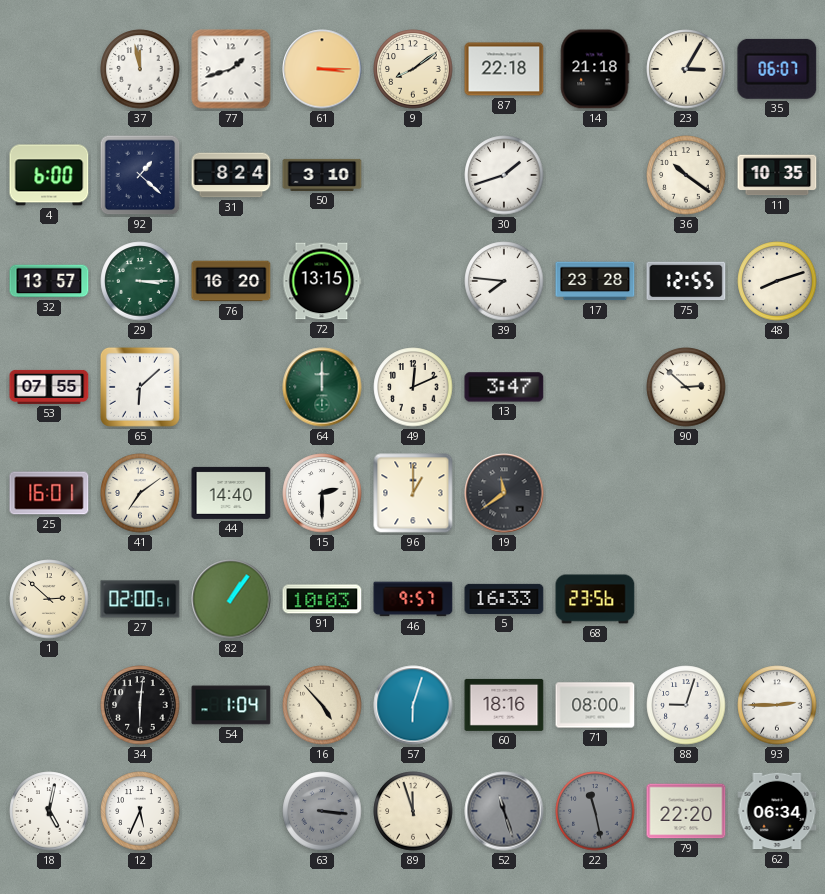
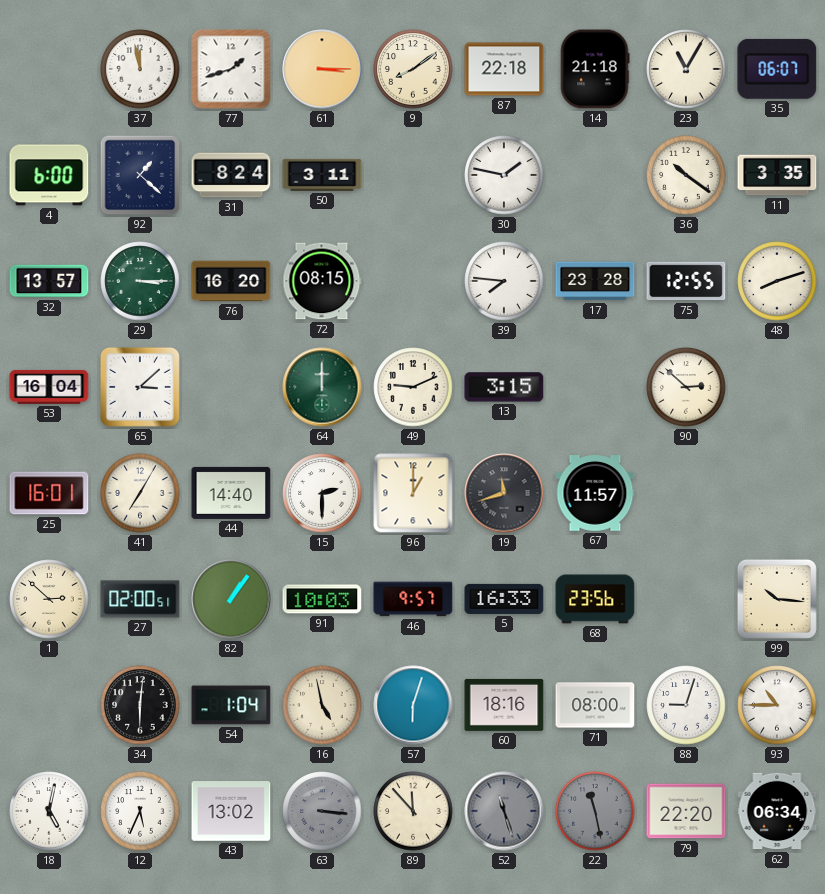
23: 3:05 -> 11:05 (686, 69)
50: 3:10 -> 3:11 (322, 175)
30: 1:42 -> 1:47 (504, 175)
11: 10:35 -> 3:35 (777, 175)
72: 13:15 -> 08:15 (322, 281)
53: 07:55 -> 16:04 (49, 387)
65: 6:08 -> 3:08 (140, 387)
49: 12:11 -> 9:11 (413, 387)
13: 3:47 -> 3:15 (504, 387)
41: 7:09 -> 7:05 (140, 493)
19: 11:39 -> 11:42 (504, 493)
67: none -> 11:57 (595, 493)
99: none -> 10:16 (777, 599)
16: 4:53 -> 4:58 (322, 705)
93: 2:45 -> 10:45 (777, 705)
43: none -> 13:02 (231, 811)
89: 11:57 -> 11:53 (413, 811)
